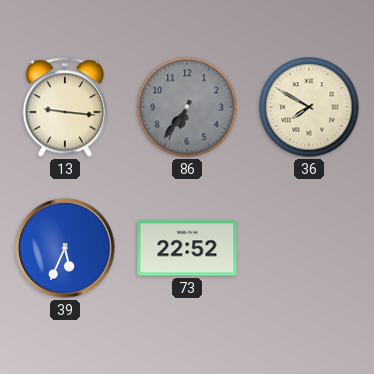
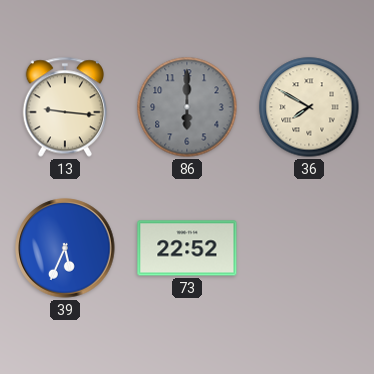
86: 6:36 -> 6:00 (187, 107)
